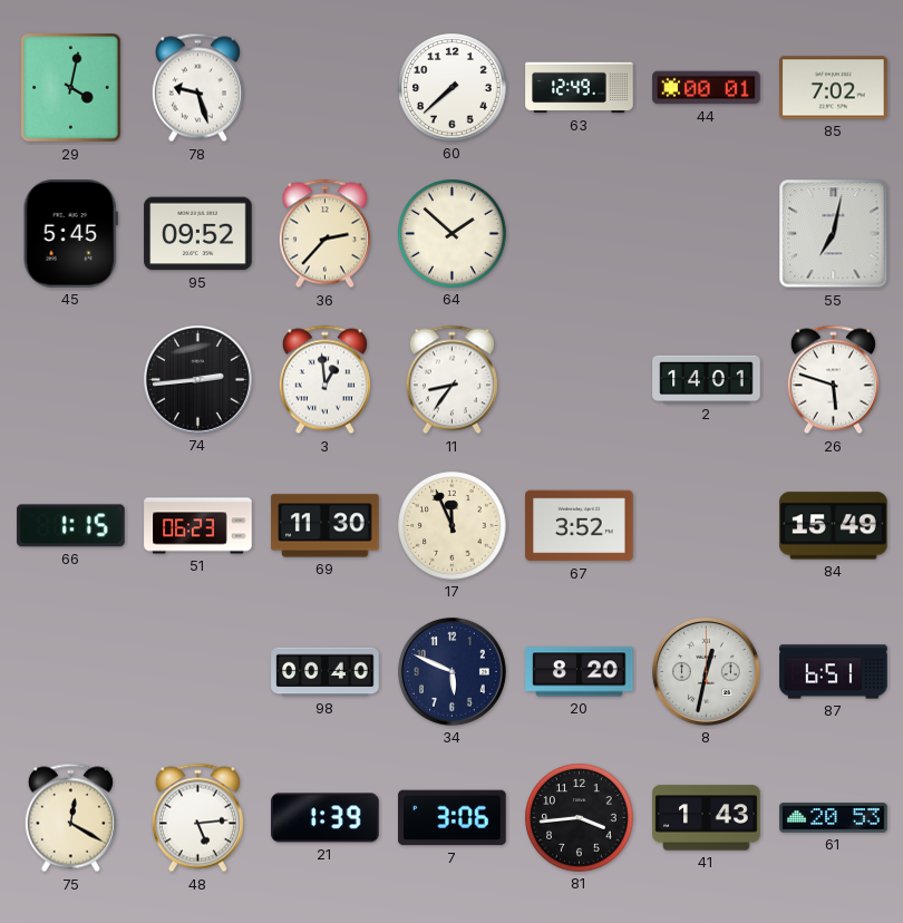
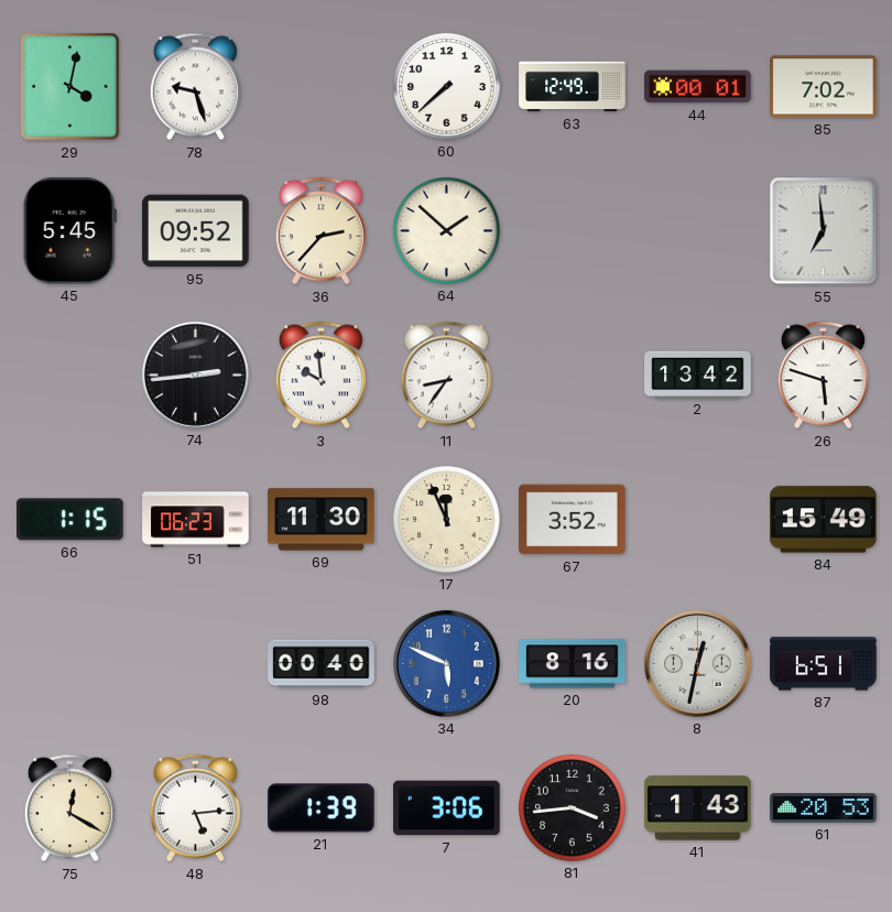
55: 7:02 -> 6:59 (824, 231)
3: 12:59 -> 9:59 (320, 376)
2: 14:01 -> 13:42 (698, 374)
34 dial: navy -> blue (446, 663)
20: 8:20 -> 8:16 (573, 664)
